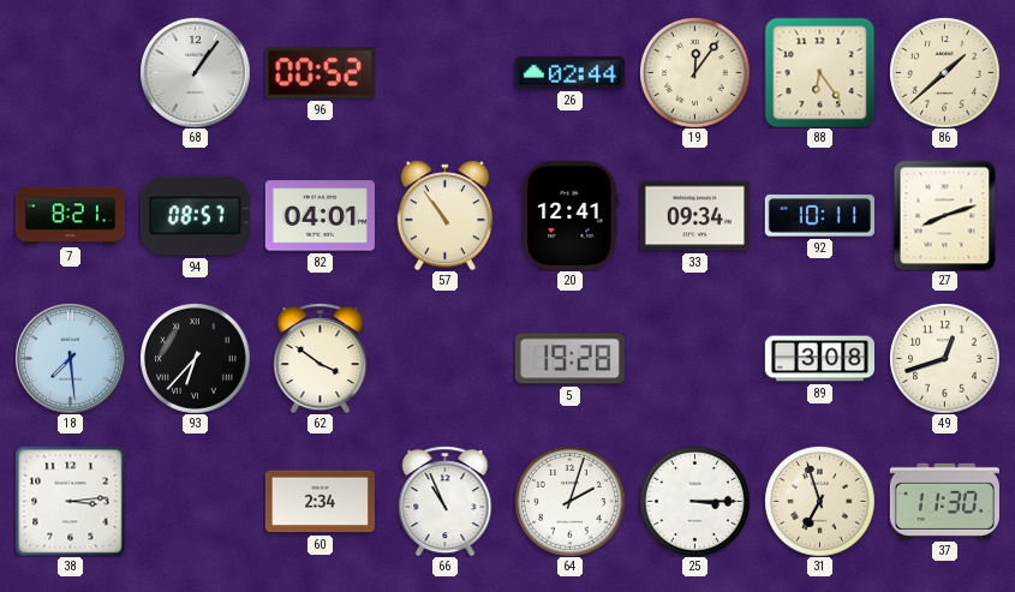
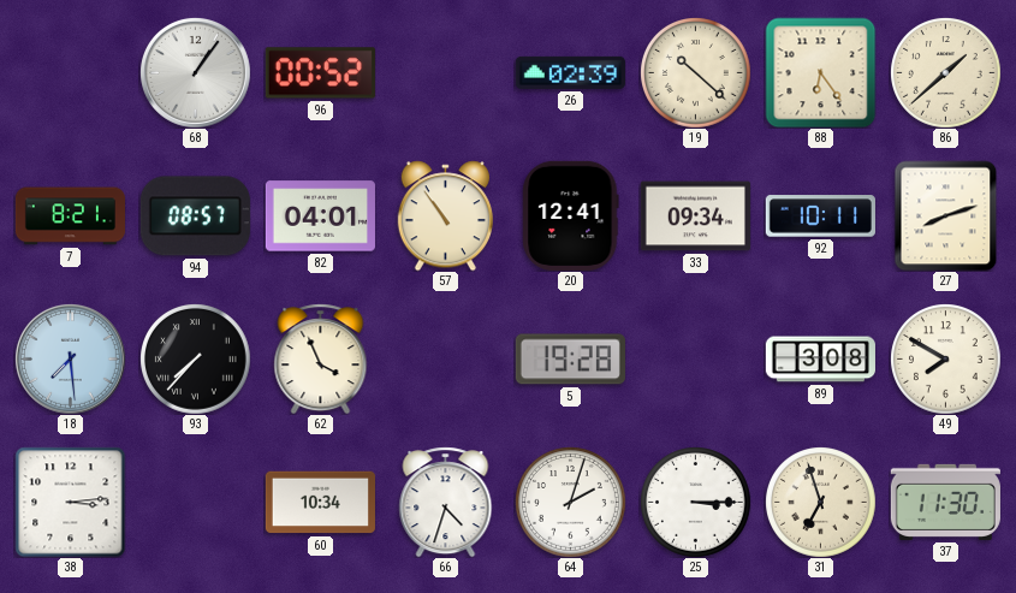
26: 02:44 -> 02:39 (570, 72)
19: 12:06 -> 10:22 (696, 73)
93: 6:37 -> 7:37 (196, 360)
62: 3:51 -> 3:56 (321, 358)
49: 12:42 -> 7:50 (946, 360)
60: 2:34 -> 10:34 (320, 503)
66: 10:56 -> 4:33 (446, 502)
